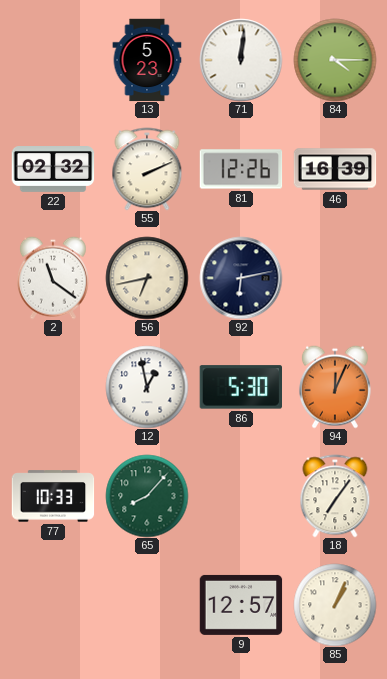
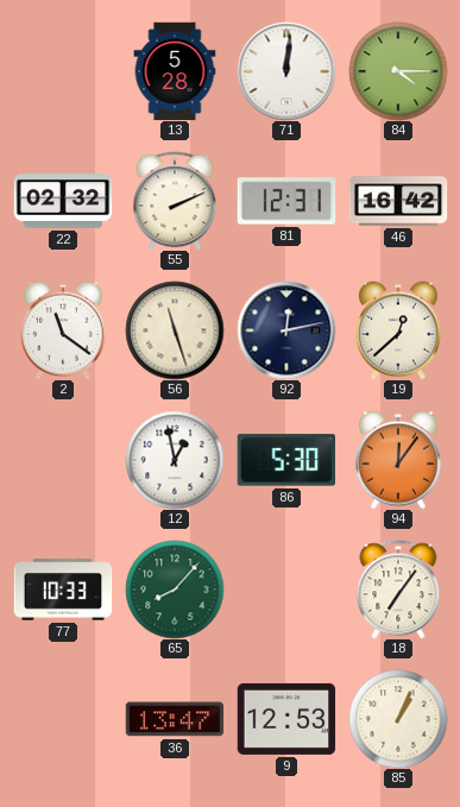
13: 5:23 -> 5:28 (175, 71)
81: 12:26 -> 12:31 (286, 201)
46: 16:39 -> 16:42 (398, 201)
56: 6:43 -> 11:27 (175, 330)
92: 6:13 -> 12:13 (286, 330)
19: none -> 12:38 (398, 330)
94: 12:04 -> 12:06 (398, 460)
36: none -> 13:47 (175, 719)
9: 12:57 -> 12:53 (286, 719)
